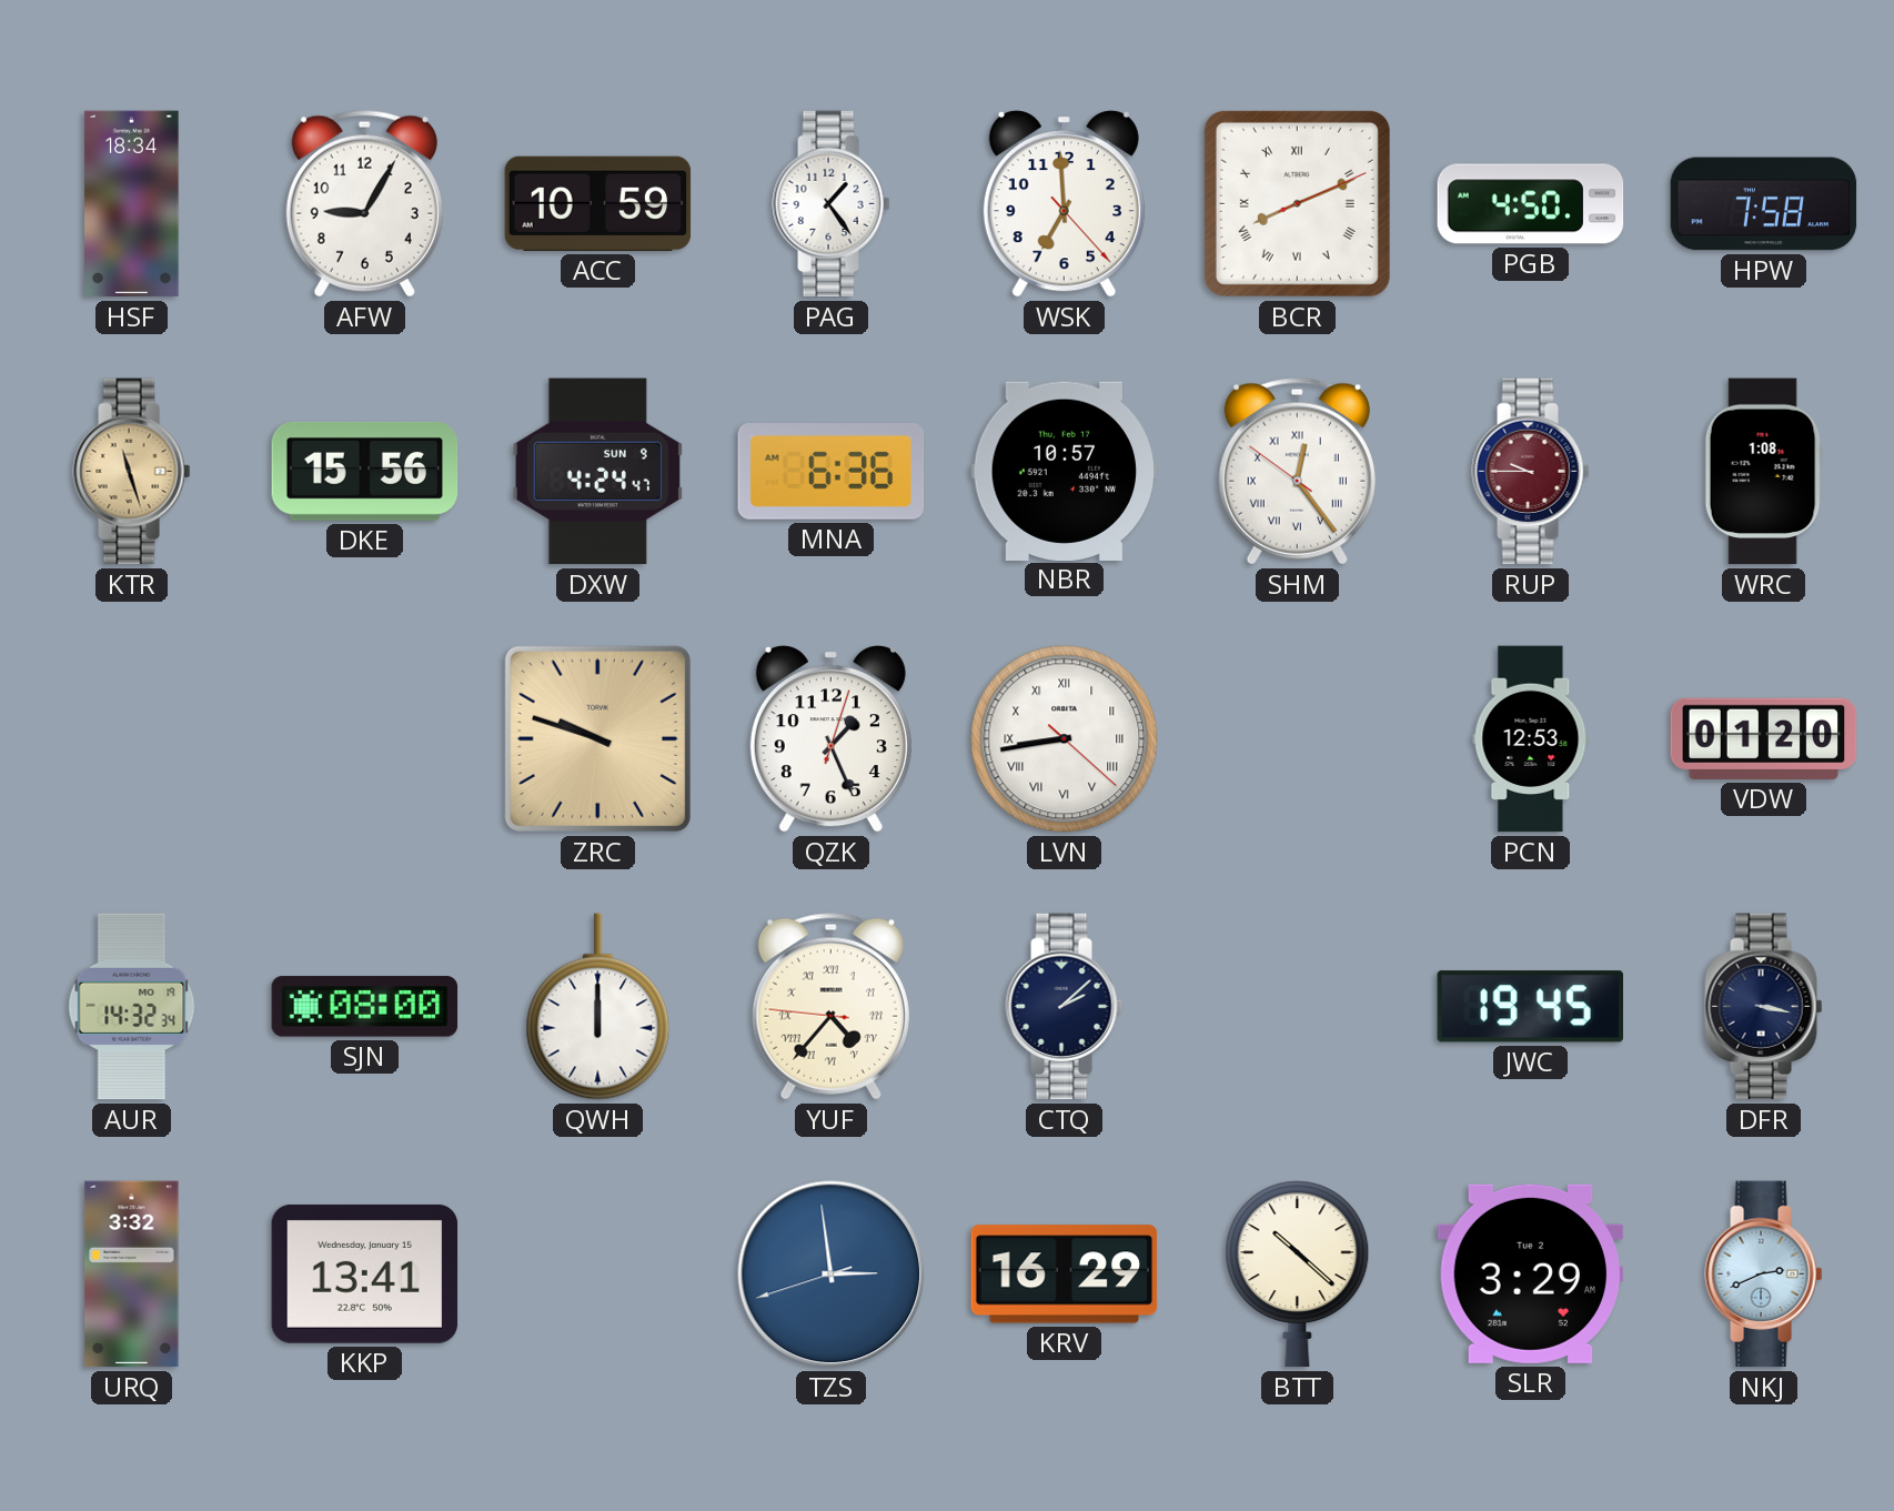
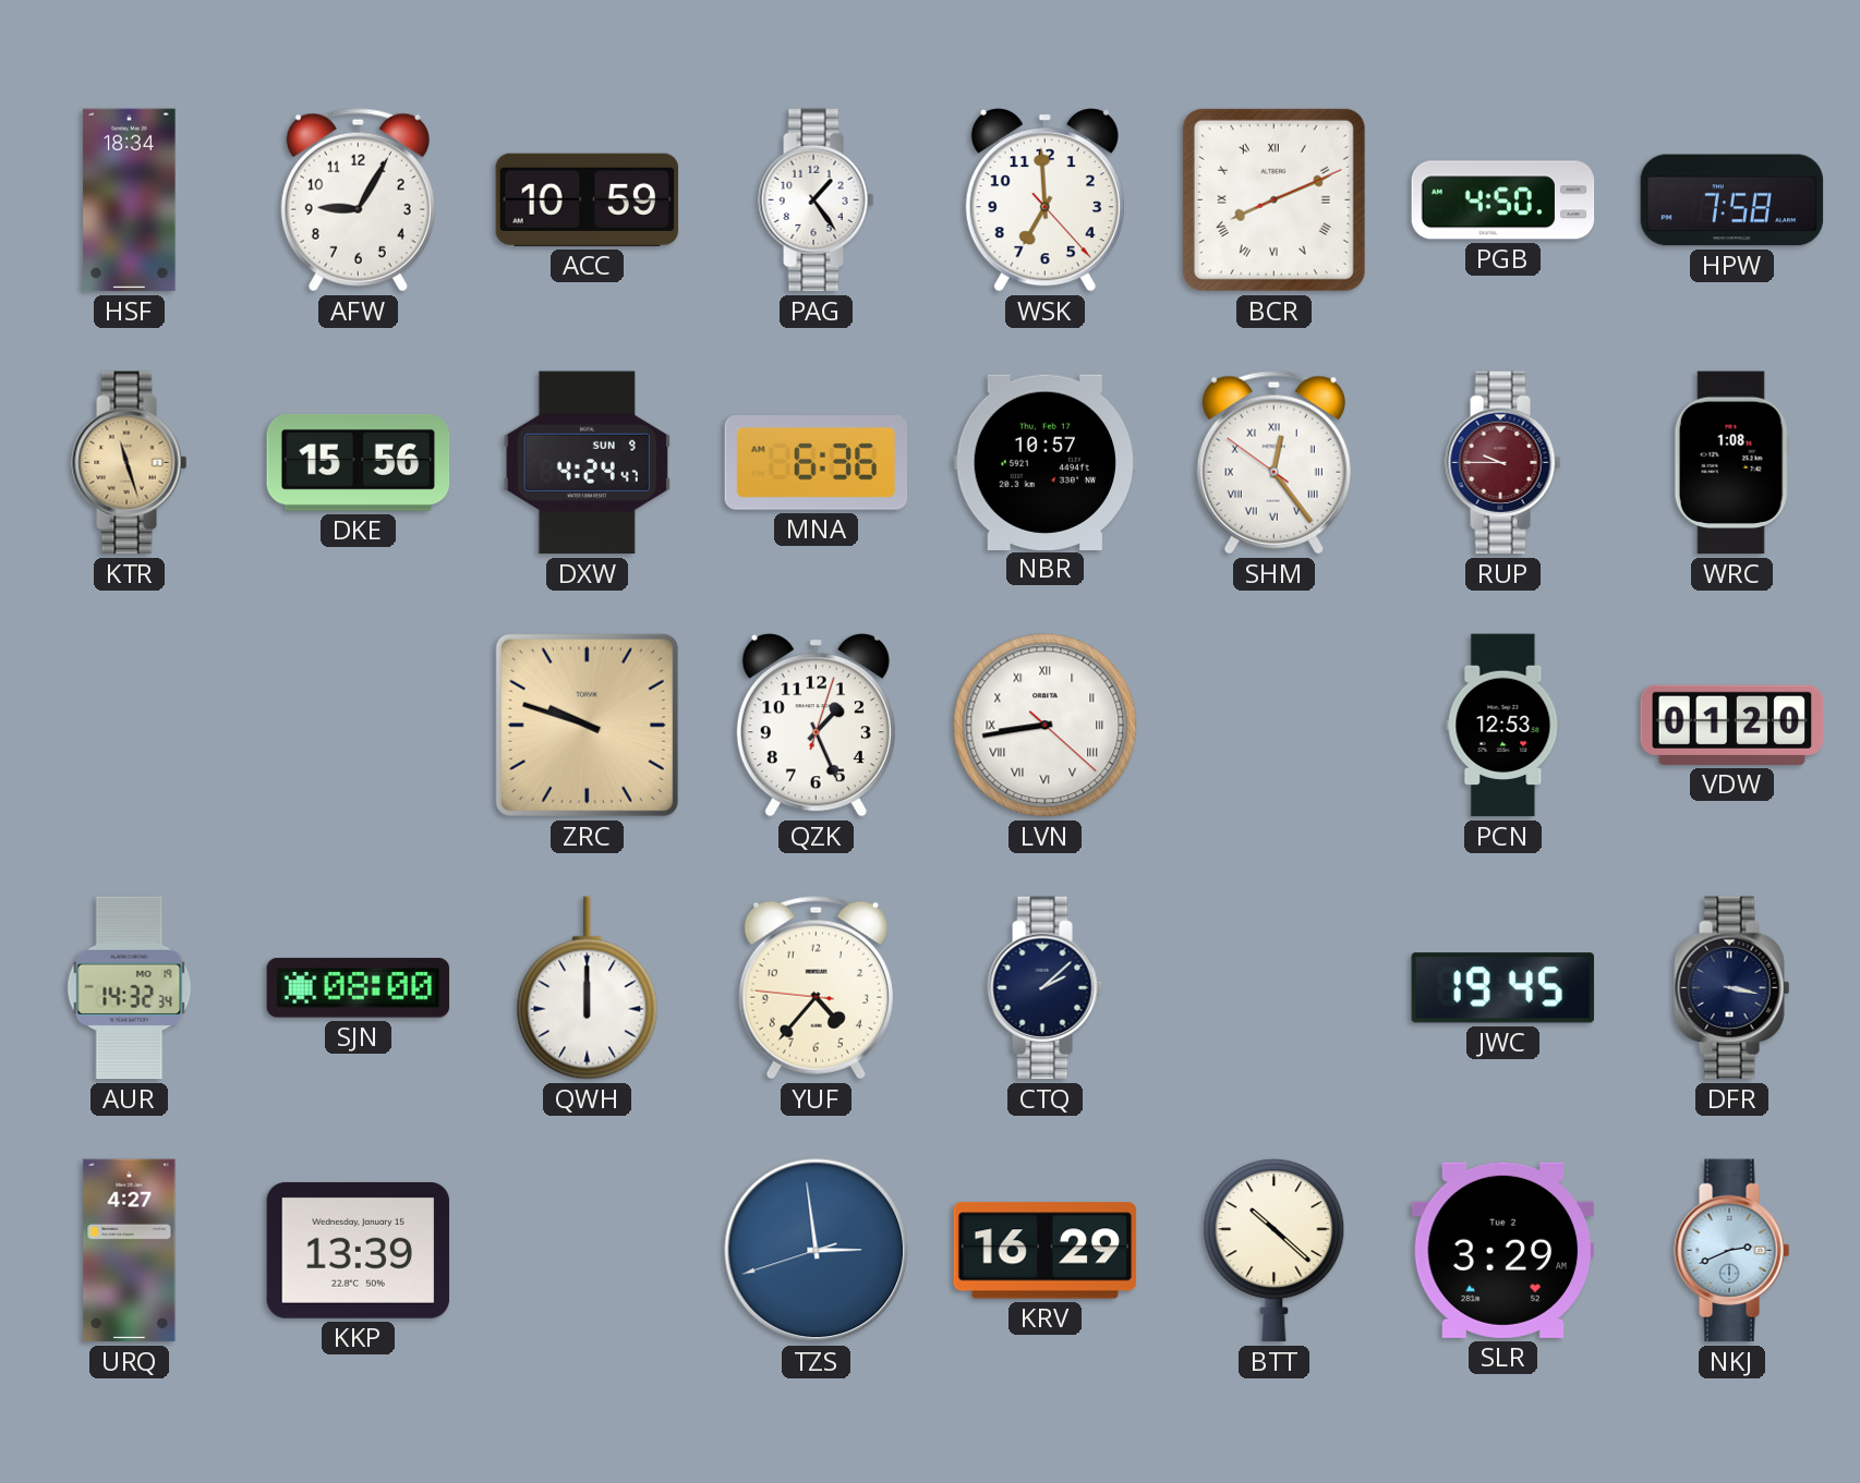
YUF numerals: Roman -> Arabic (816, 988)
URQ: 3:32 -> 4:27 (130, 1251)
KKP: 13:41 -> 13:39 (359, 1250)
